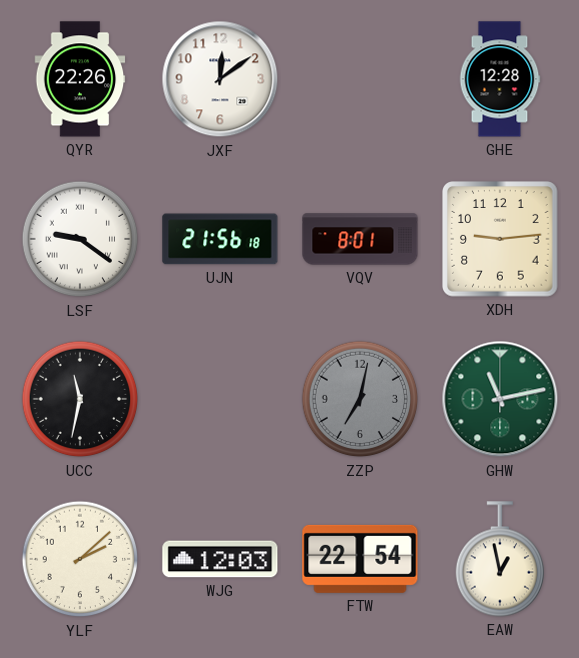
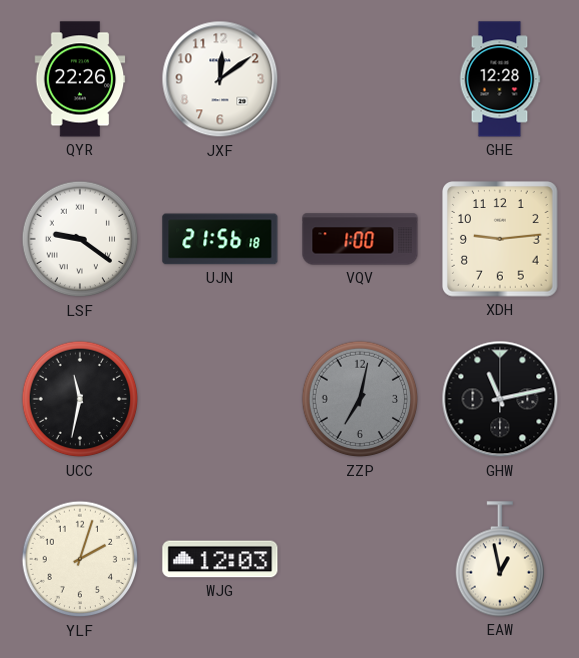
VQV: 8:01 -> 1:00 (360, 239)
GHW dial: green -> black (500, 399)
YLF: 2:08 -> 2:03 (80, 559)
FTW: 22:54 -> none (360, 559)
